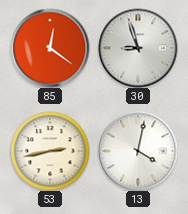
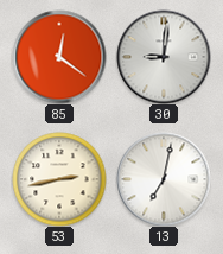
30: 8:57 -> 9:01 (164, 57)
13: 4:02 -> 7:02 (164, 179)
